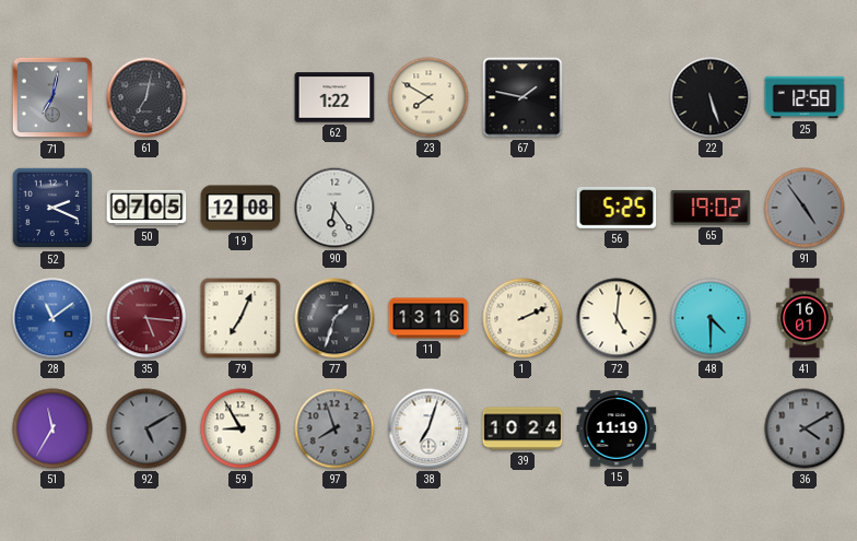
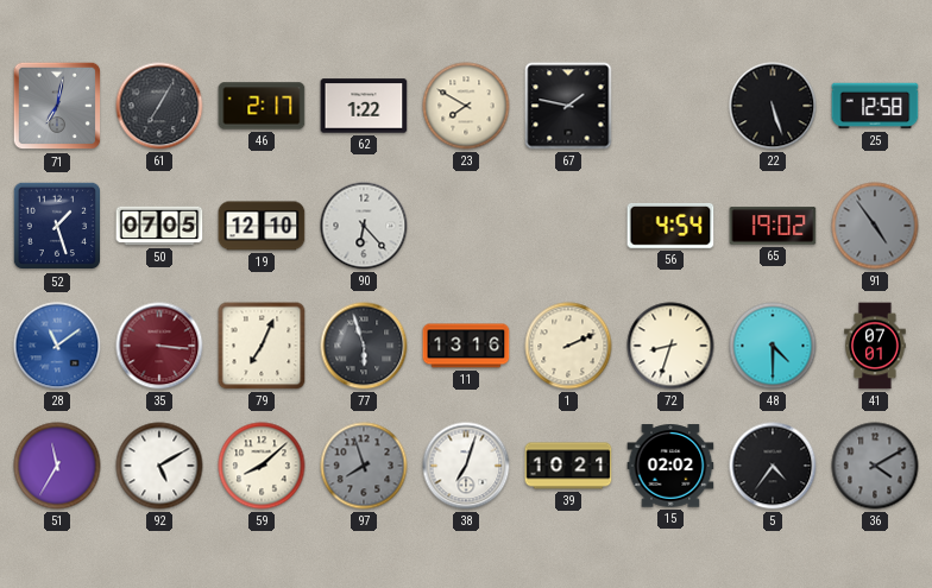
61: 7:02 -> 7:05 (159, 106)
46: none -> 2:17 (262, 106)
52: 2:19 -> 1:27 (57, 226)
19: 12:08 -> 12:10 (262, 226)
90: 6:24 -> 6:23 (364, 226)
56: 5:25 -> 4:54 (670, 226)
35: 5:16 -> 3:16 (159, 346)
77: 1:33 -> 5:57 (364, 346)
72: 5:01 -> 8:33 (670, 346)
41: 16:01 -> 07:01 (875, 346)
92 dial: grey -> white (159, 466)
59: 8:55 -> 8:08 (262, 466)
39: 10:24 -> 10:21 (568, 466)
15: 11:19 -> 02:02 (670, 466)
5: none -> 4:36 (773, 466)
